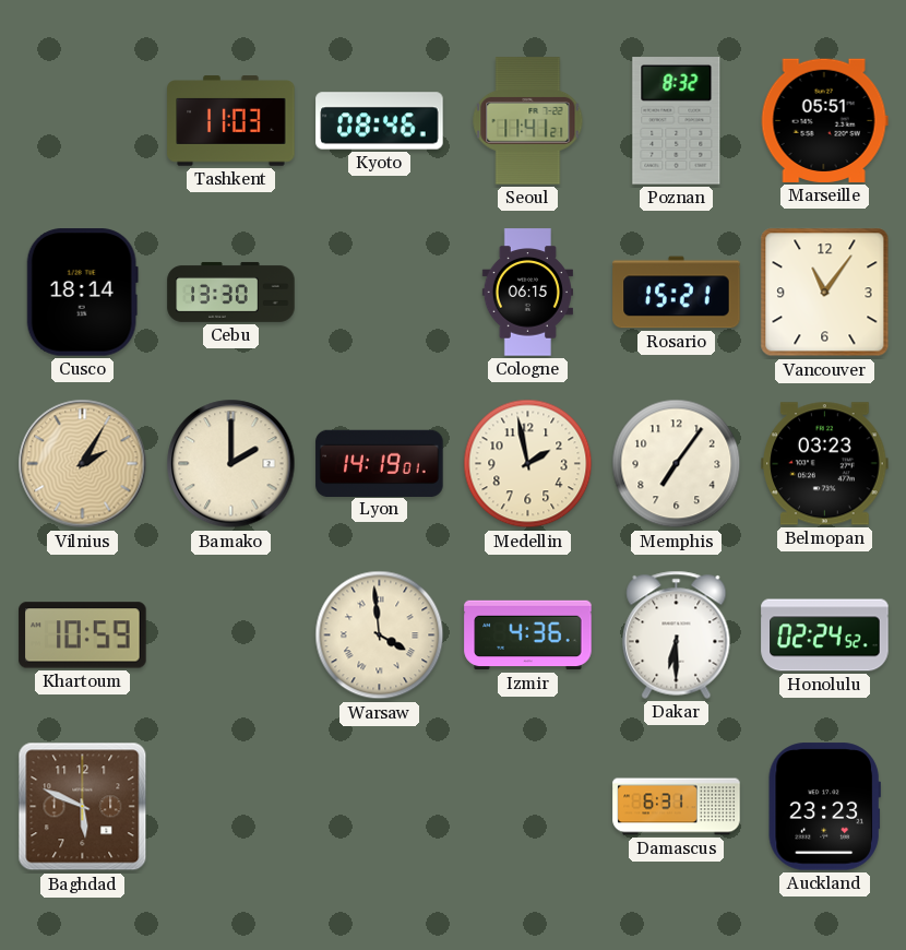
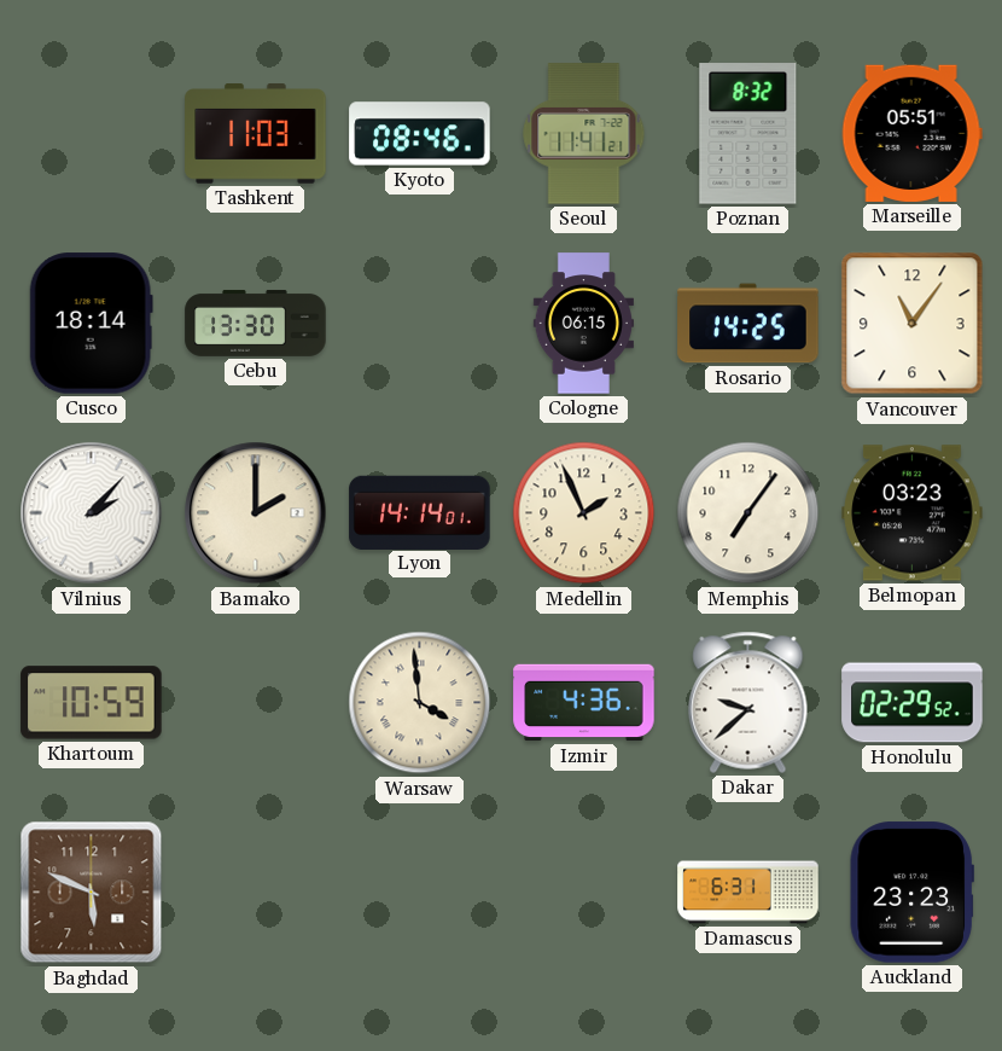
Rosario: 15:21 -> 14:25 (748, 324)
Vilnius: 2:05 -> 2:07 (92, 513)
Vilnius dial: champagne -> white (92, 513)
Lyon: 14:19 -> 14:14 (420, 512)
Medellin: 1:58 -> 1:56 (584, 513)
Dakar: 6:30 -> 9:38 (748, 702)
Honolulu: 02:24 -> 02:29 (913, 703)
